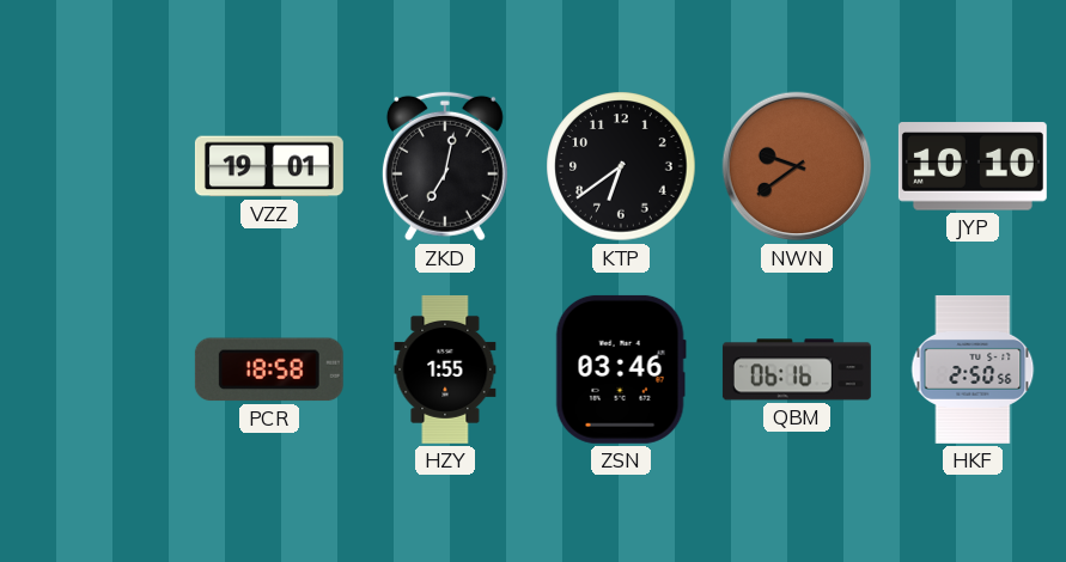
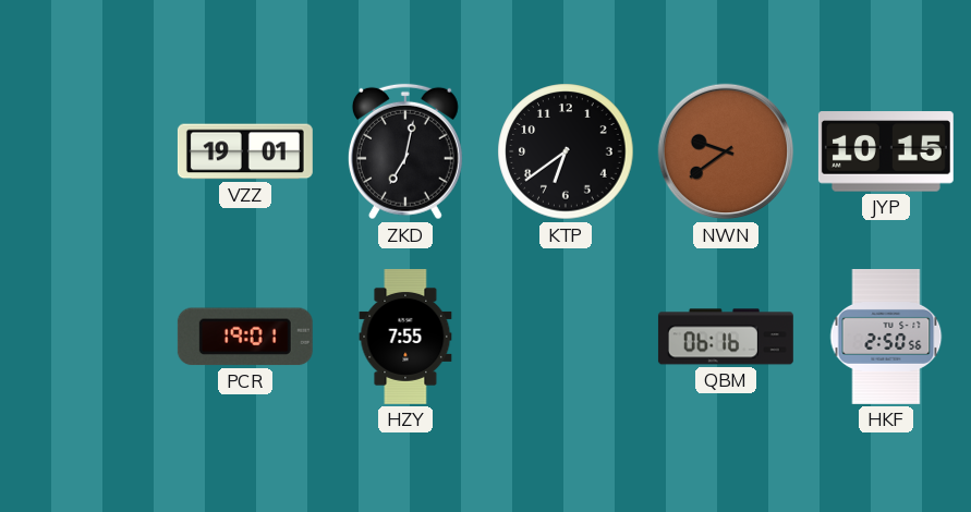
JYP: 10:10 -> 10:15 (886, 151)
PCR: 18:58 -> 19:01 (245, 337)
HZY: 1:55 -> 7:55 (405, 337)
ZSN: 03:46 -> none (621, 369)
